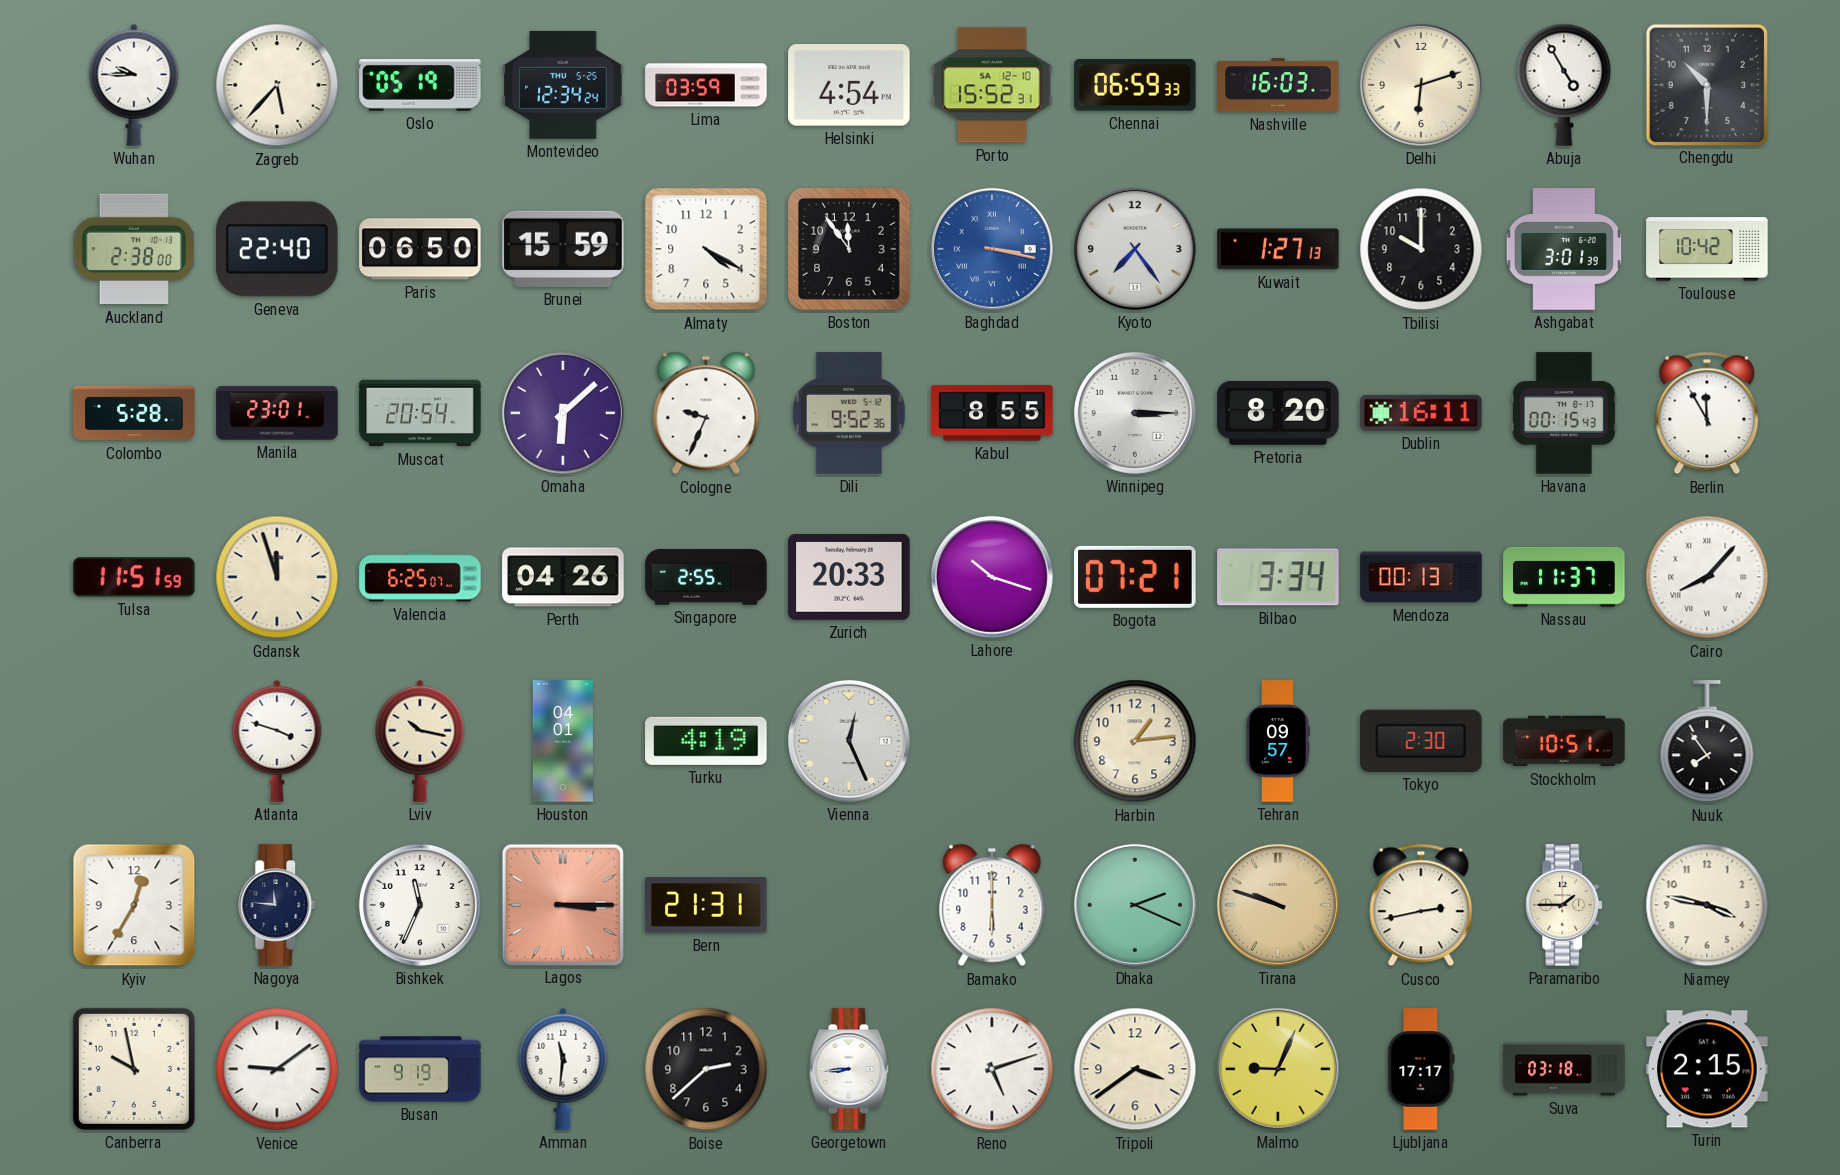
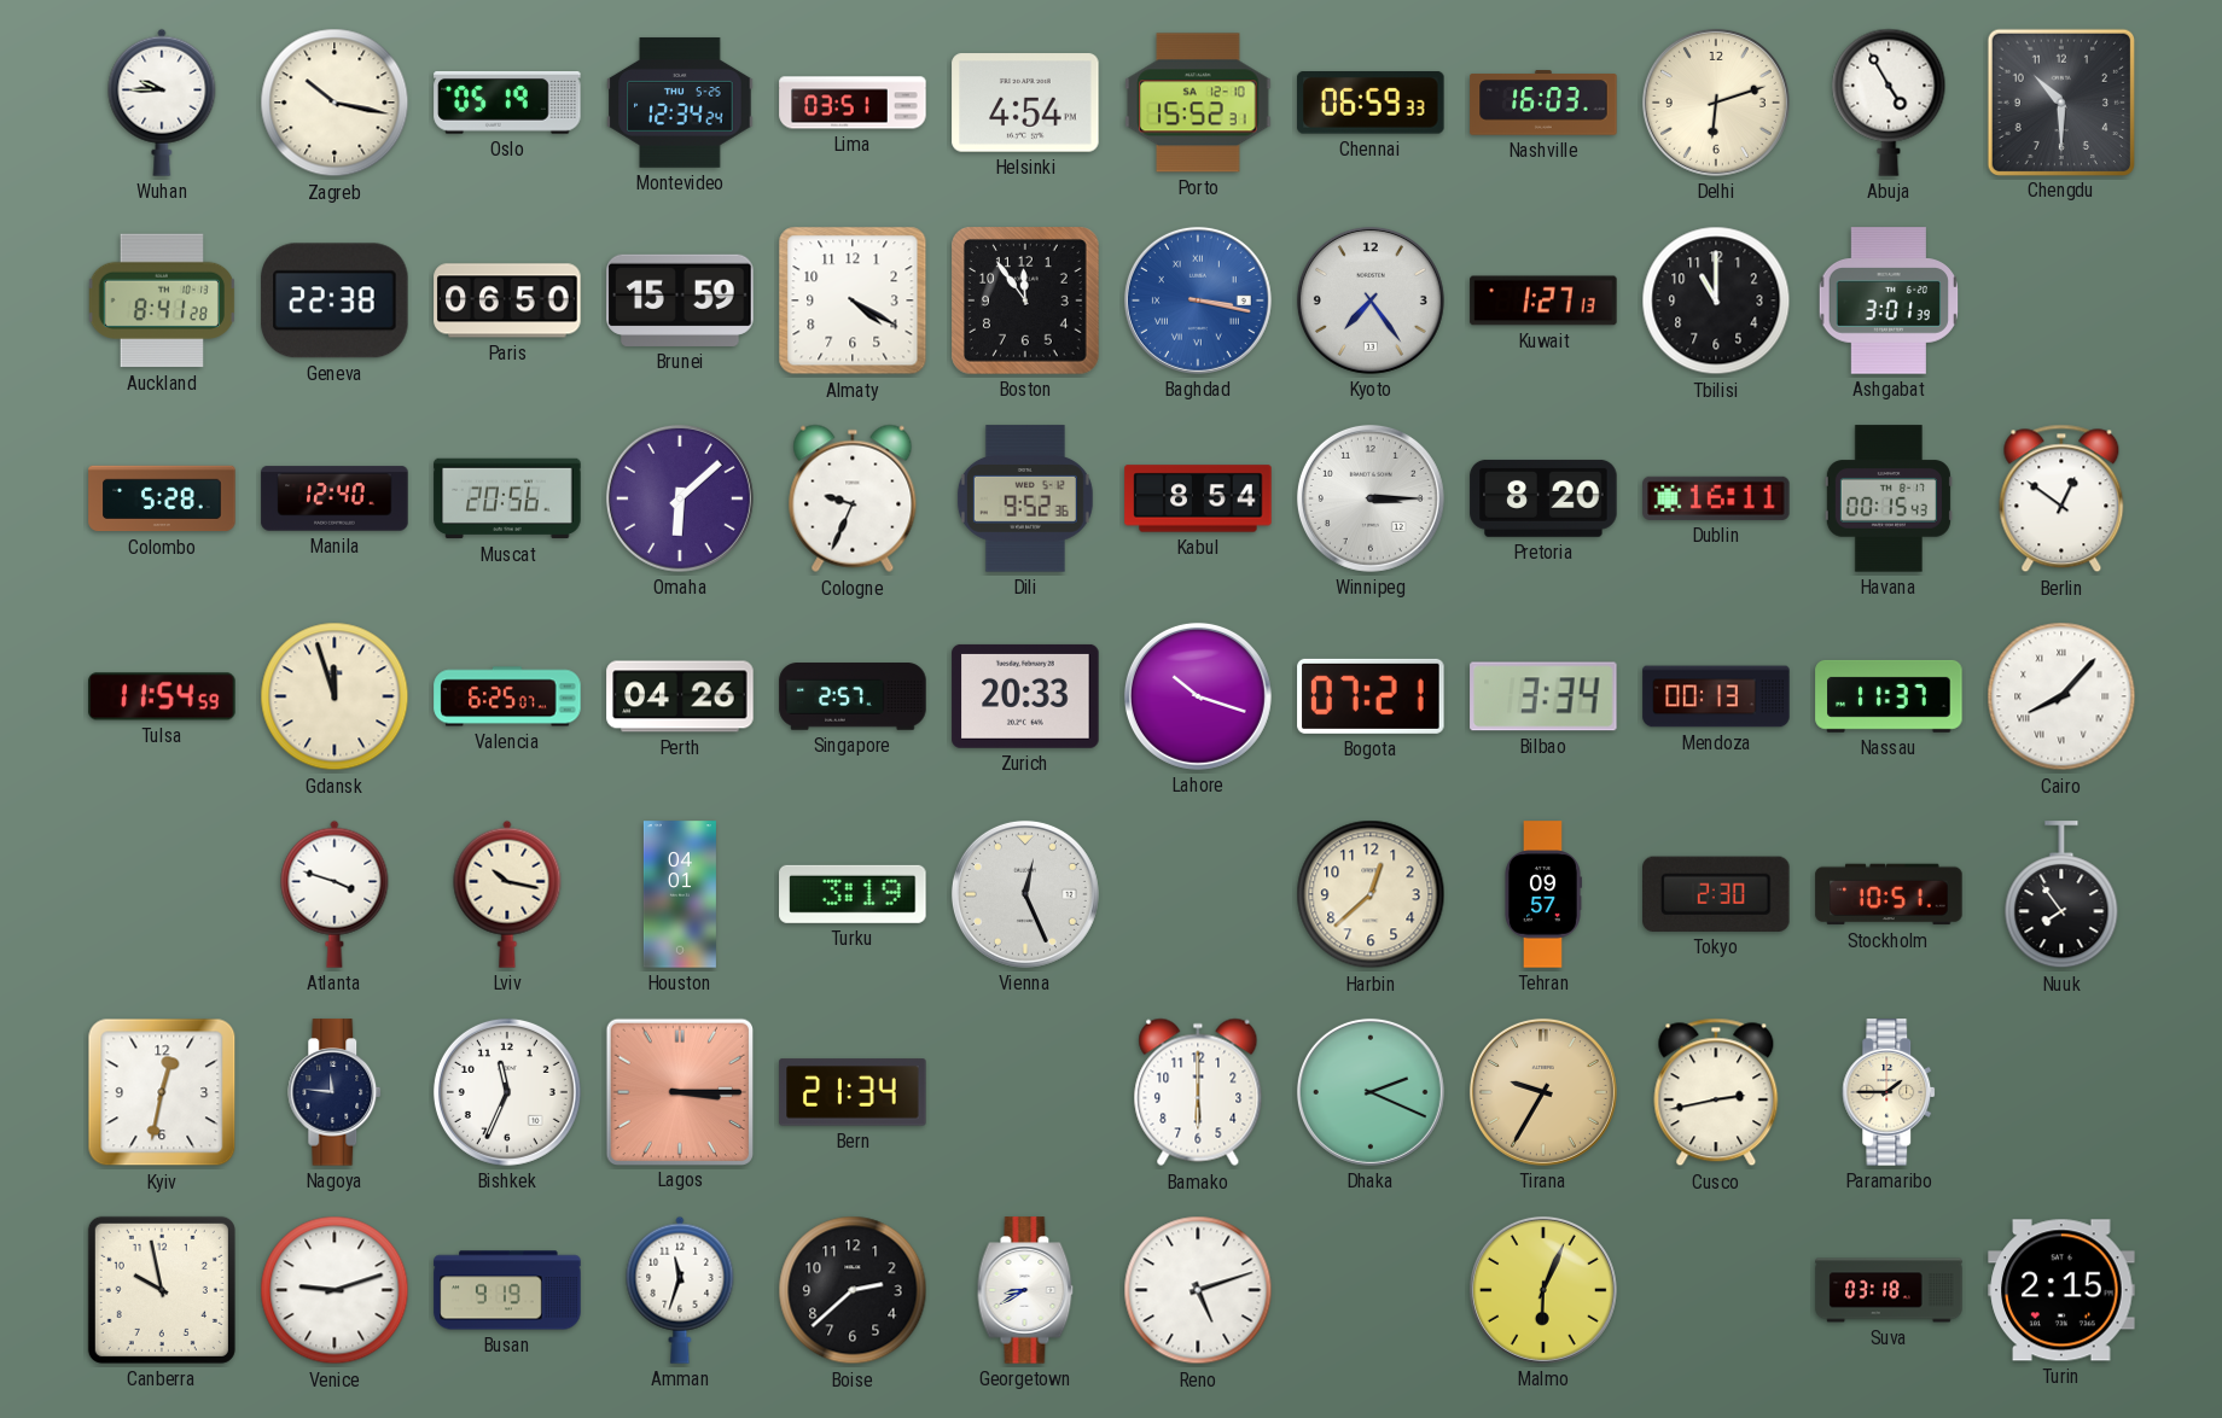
Zagreb: 5:37 -> 10:17 (335, 103)
Lima: 03:59 -> 03:51 (853, 103)
Auckland: 2:38 -> 8:41 (161, 300)
Geneva: 22:40 -> 22:38 (335, 300)
Tbilisi: 10:00 -> 11:00 (1716, 300)
Toulouse: 10:42 -> none (1707, 249)
Manila: 23:01 -> 12:40 (335, 498)
Muscat: 20:54 -> 20:56 (507, 498)
Kabul: 8:55 -> 8:54 (1198, 498)
Berlin: 11:55 -> 12:51 (2061, 498)
Tulsa: 11:51 -> 11:54 (162, 696)
Singapore: 2:55 -> 2:57 (853, 696)
Turku: 4:19 -> 3:19 (853, 894)
Harbin: 1:14 -> 12:38 (1371, 894)
Kyiv: 12:35 -> 12:32 (162, 1092)
Bern: 21:31 -> 21:34 (853, 1092)
Tirana: 9:48 -> 9:35 (1543, 1092)
Niamey: 3:47 -> none (1707, 905)
Venice: 9:09 -> 9:12 (335, 1290)
Amman: 11:31 -> 11:33 (680, 1290)
Georgetown: 8:44 -> 8:40 (1025, 1290)
Tripoli: 3:39 -> none (1135, 1069)
Malmo: 9:04 -> 6:04 (1543, 1290)
Ljubljana: 17:17 -> none (1421, 1069)
